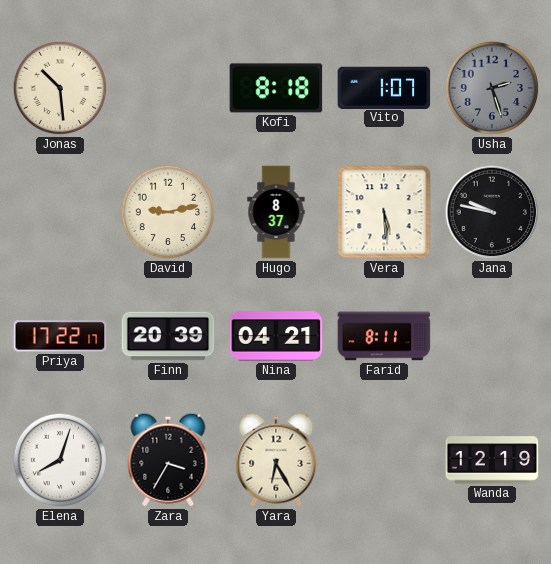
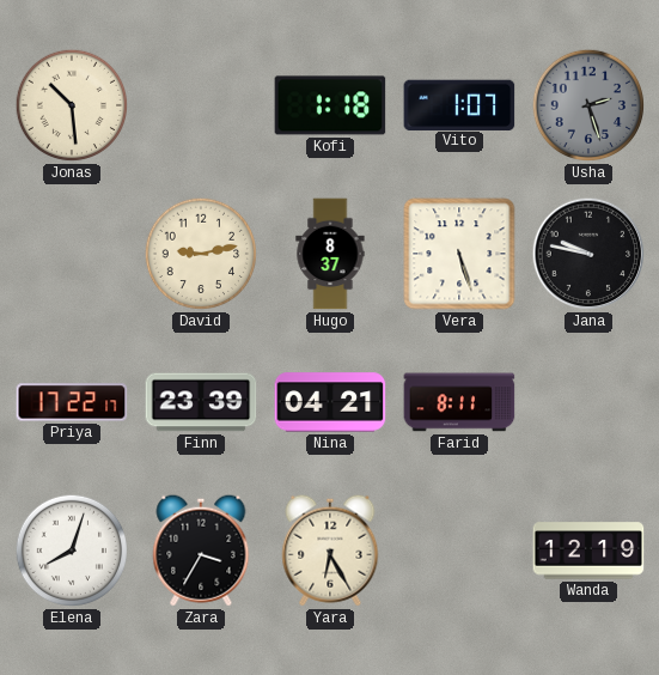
Kofi: 8:18 -> 1:18 (330, 105)
Vera: 5:29 -> 5:27 (459, 254)
Finn: 20:39 -> 23:39 (201, 402)
